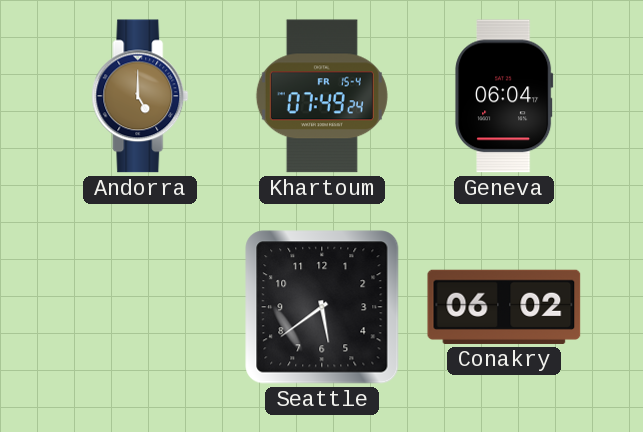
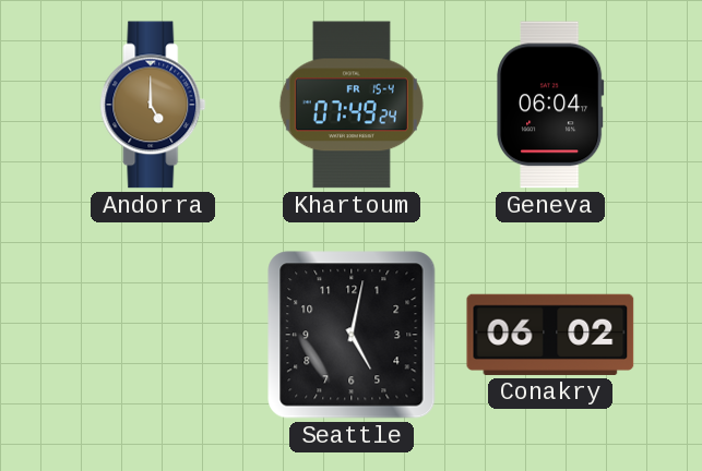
Seattle: 5:39 -> 5:02 (352, 335)
